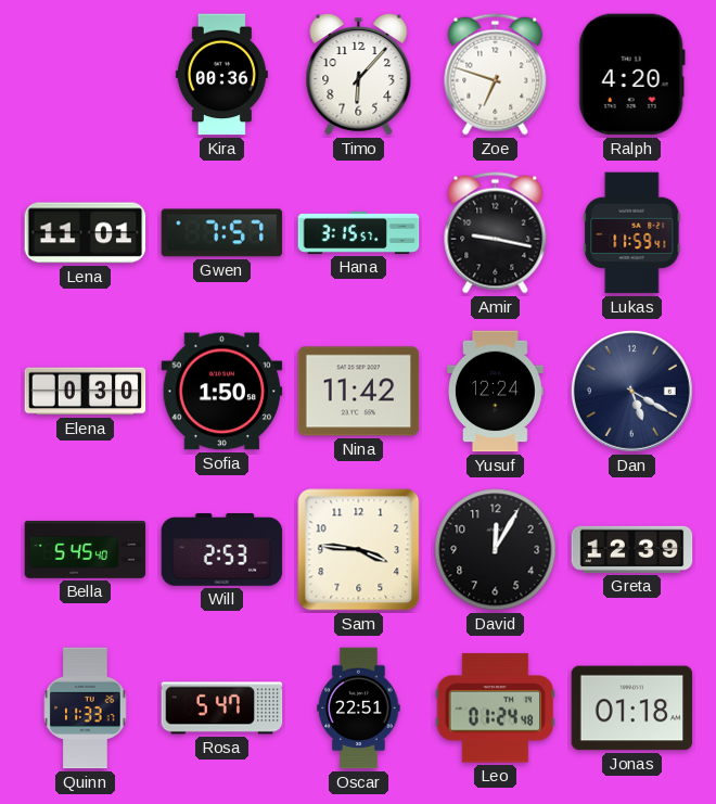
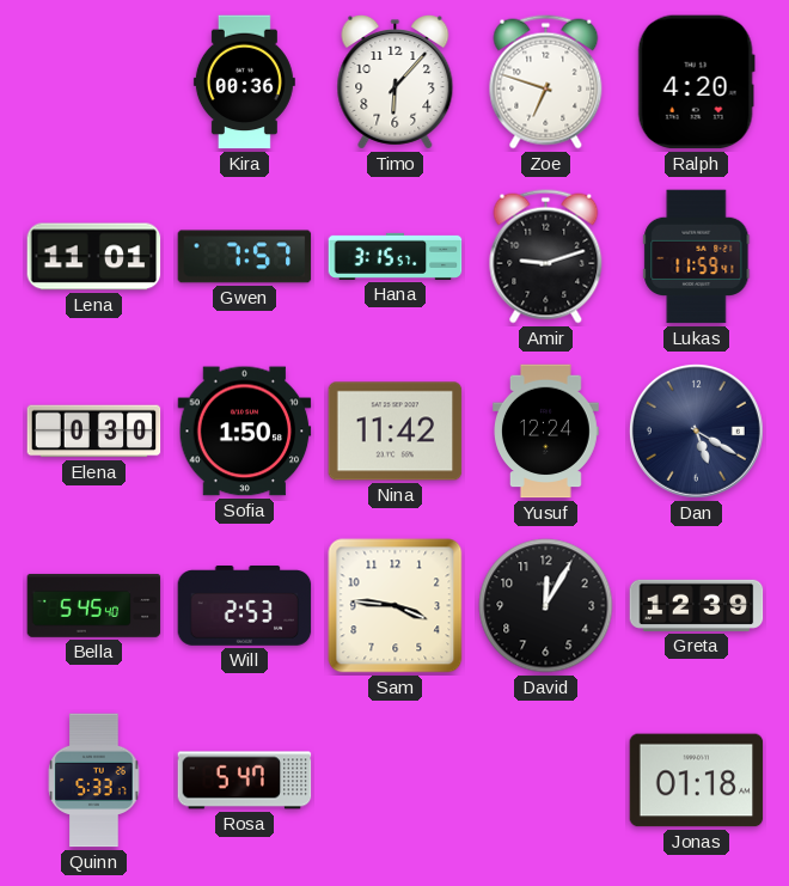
Amir: 9:17 -> 9:12 (546, 257)
Quinn: 11:33 -> 5:33 (94, 781)
Oscar: 22:51 -> none (359, 709)
Leo: 01:24 -> none (496, 709)
